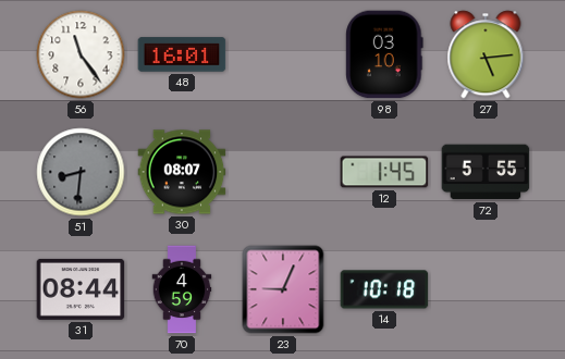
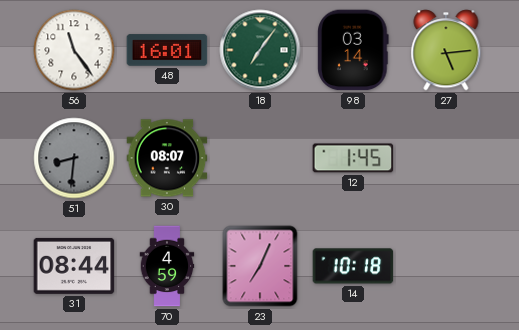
18: none -> 7:06 (260, 50)
98: 03:10 -> 03:14 (353, 50)
72: 5:55 -> none (486, 172)
23: 9:04 -> 7:04 (260, 266)
